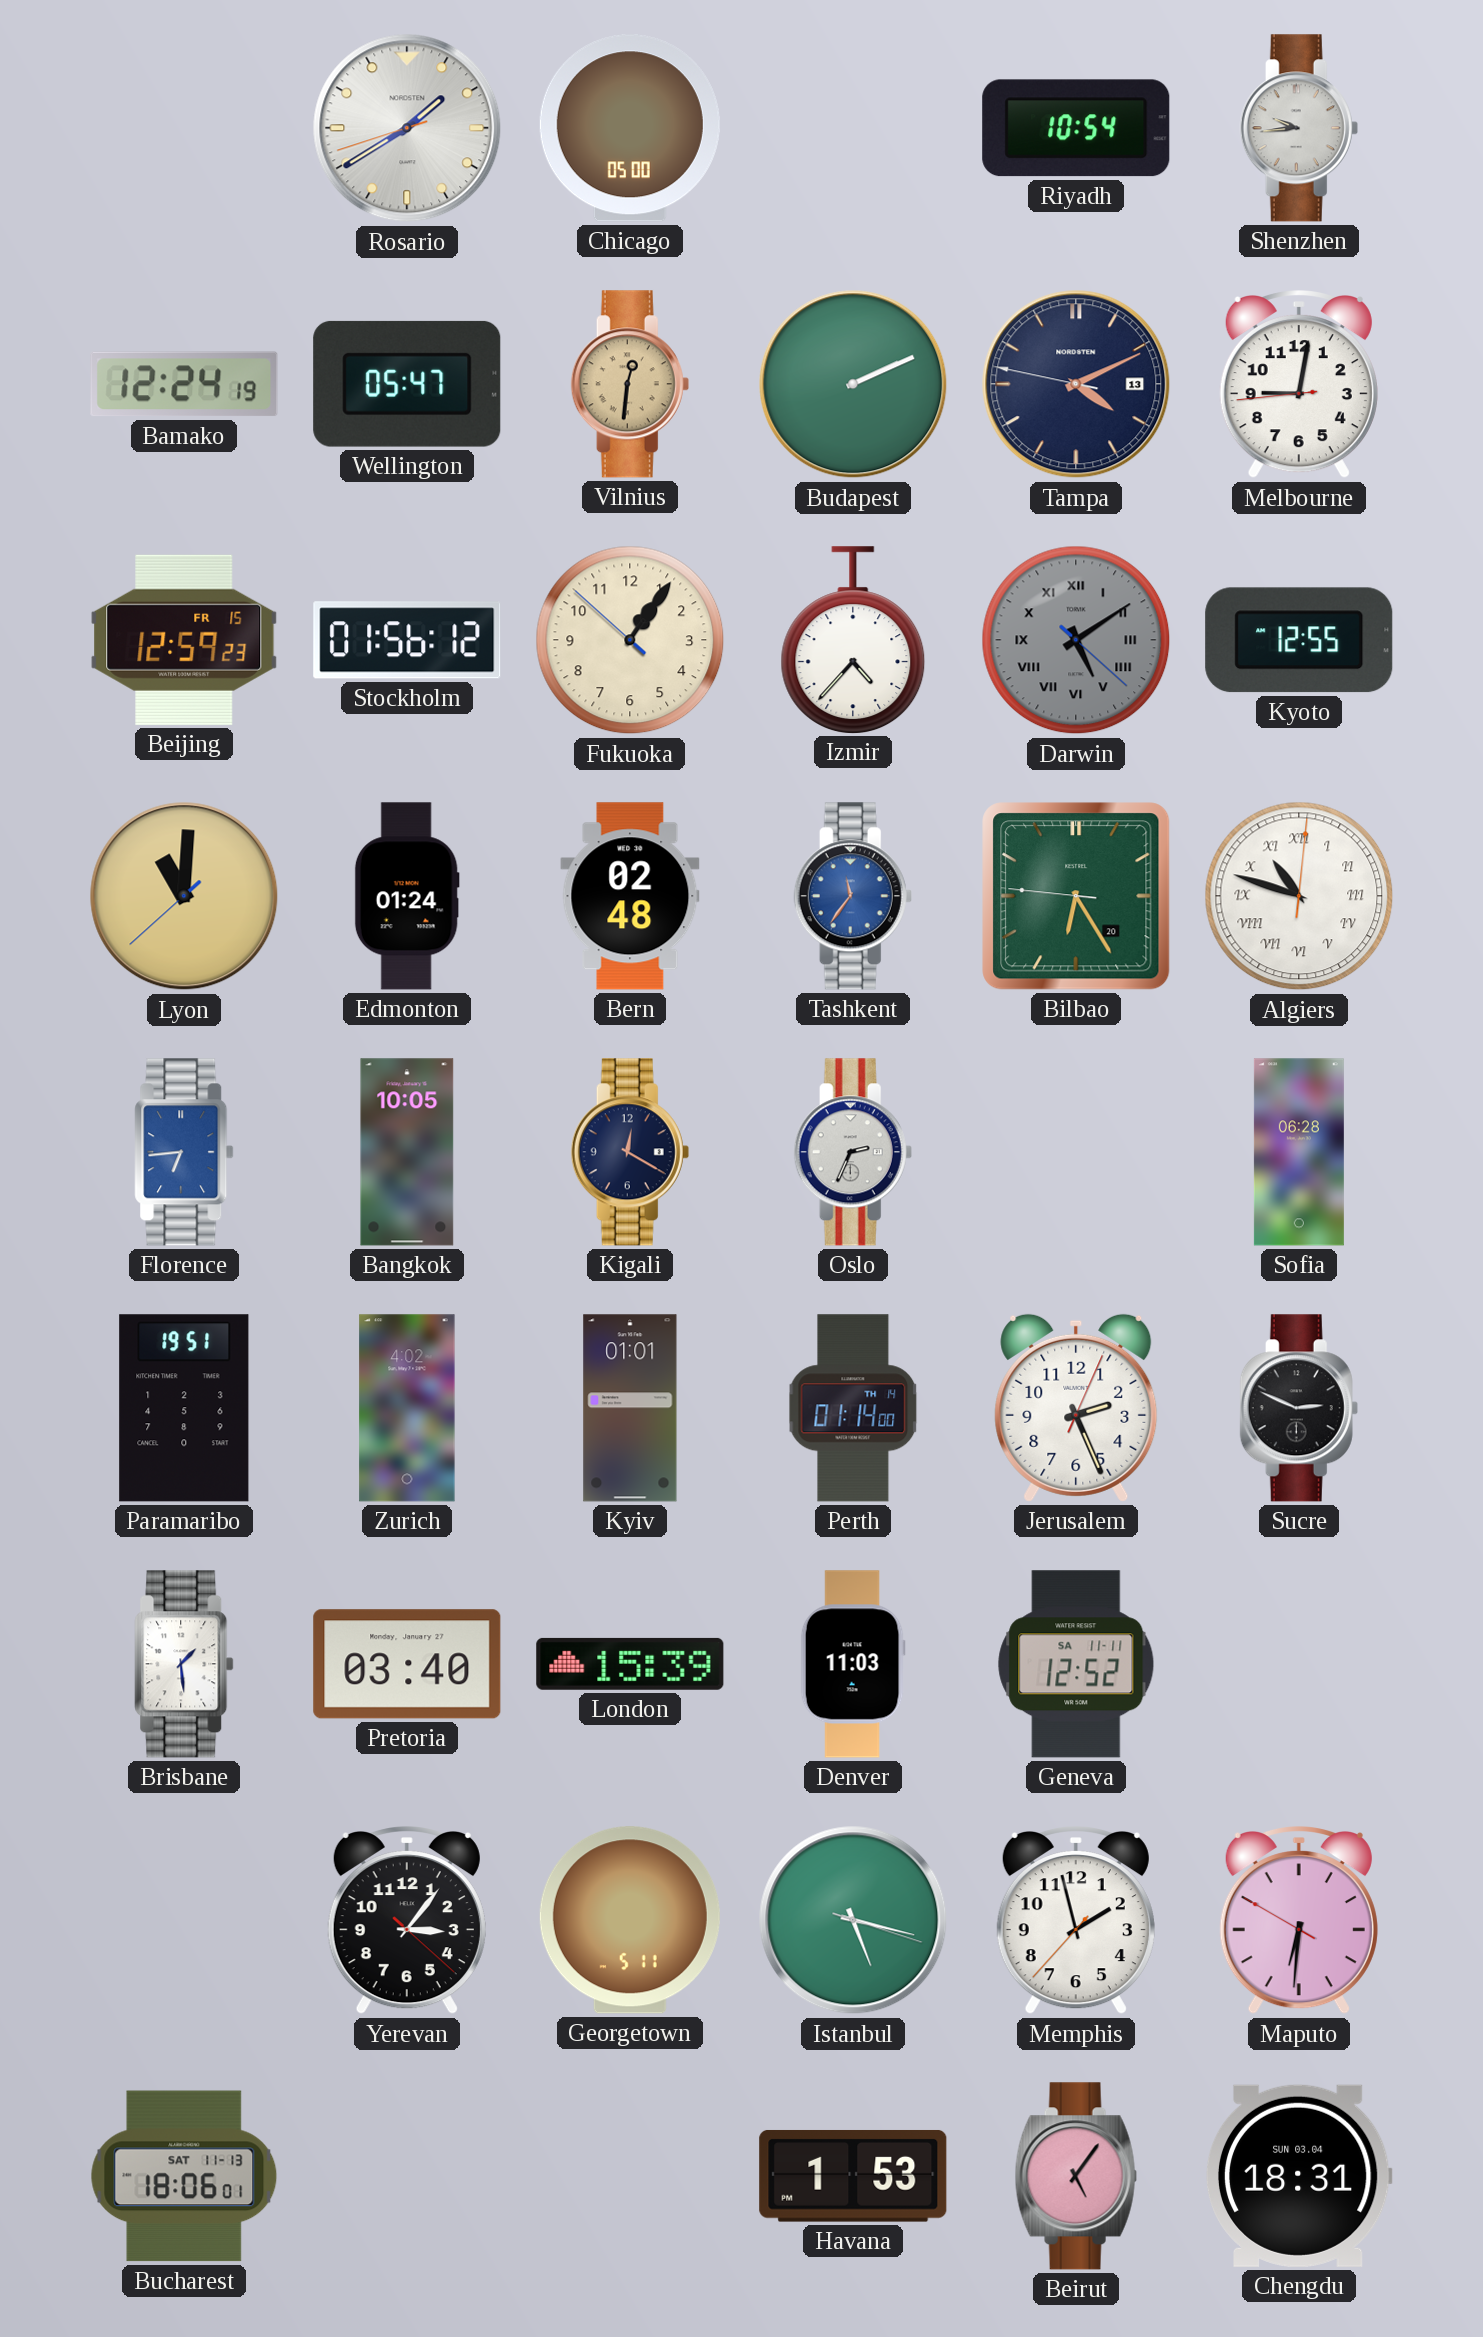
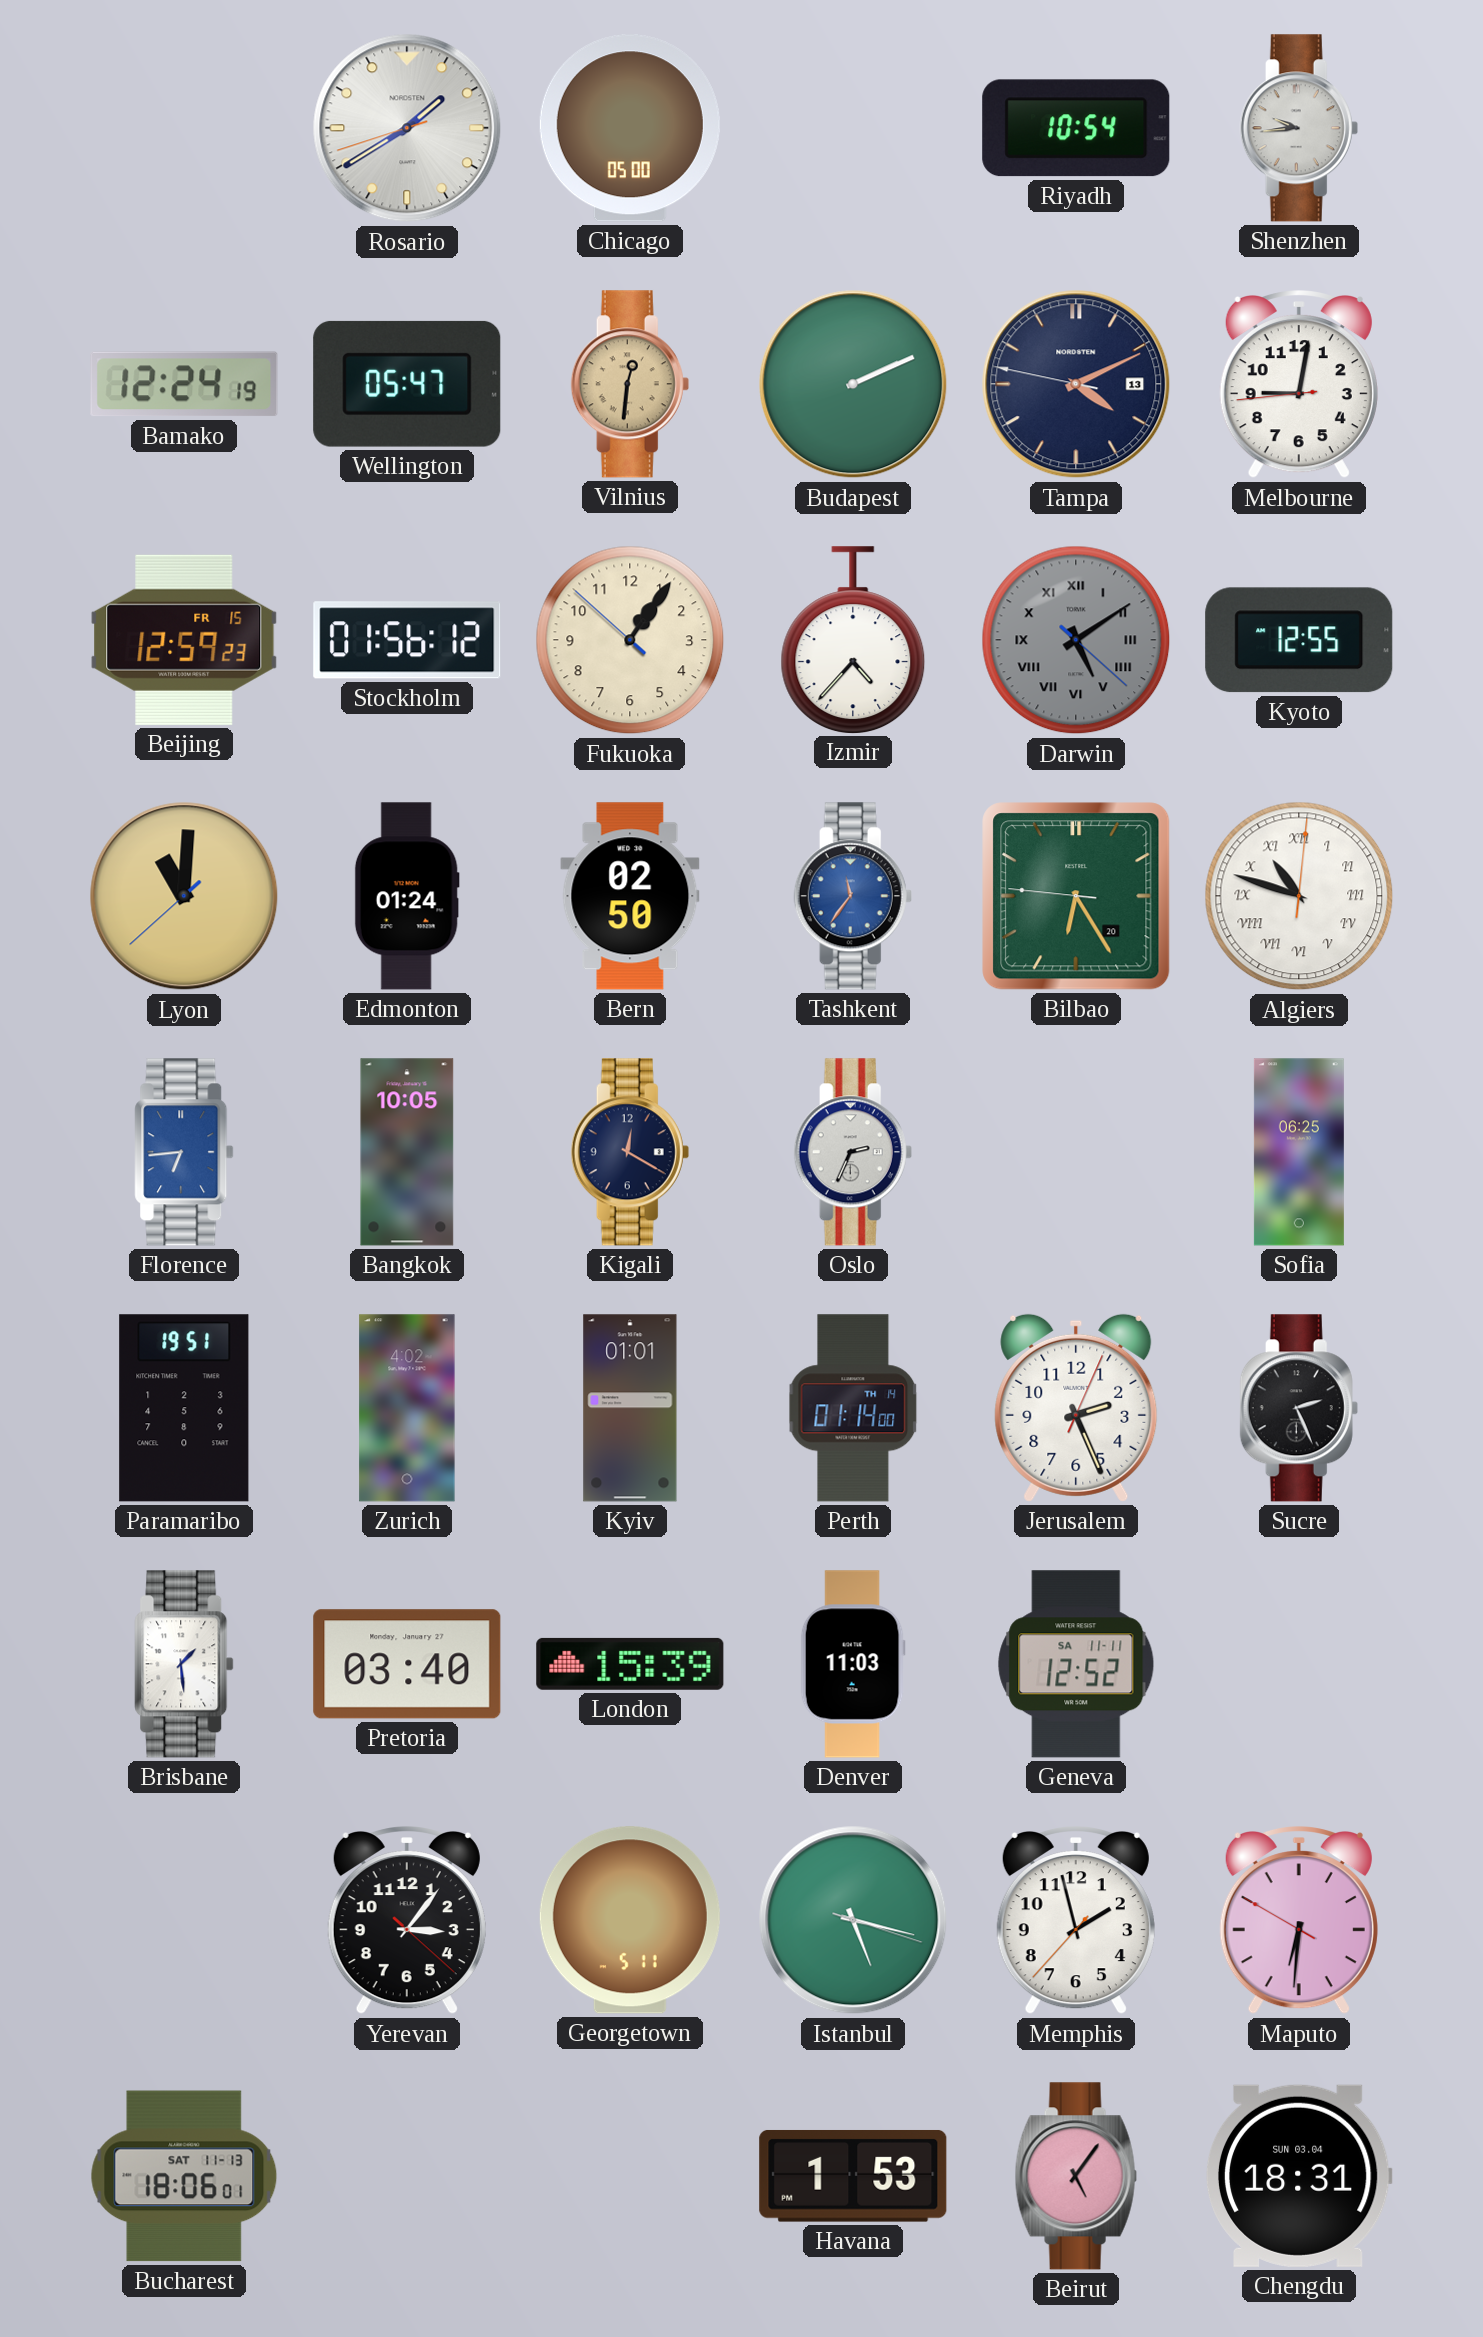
Bern: 02:48 -> 02:50 (630, 896)
Sofia: 06:28 -> 06:25 (1299, 1152)
Sucre: 2:49 -> 2:26 (1299, 1408)
